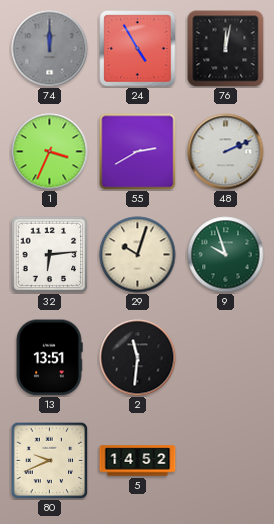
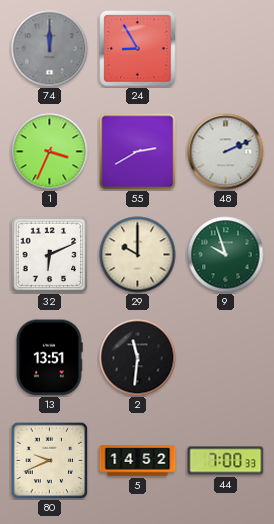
24: 4:55 -> 8:55 (138, 49)
76: 12:02 -> none (226, 49)
32: 6:14 -> 6:11 (49, 254)
29: 10:03 -> 10:00 (138, 255)
44: none -> 7:00 (226, 461)
